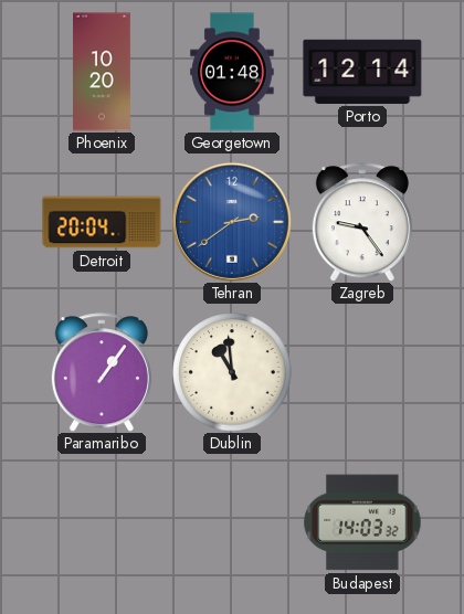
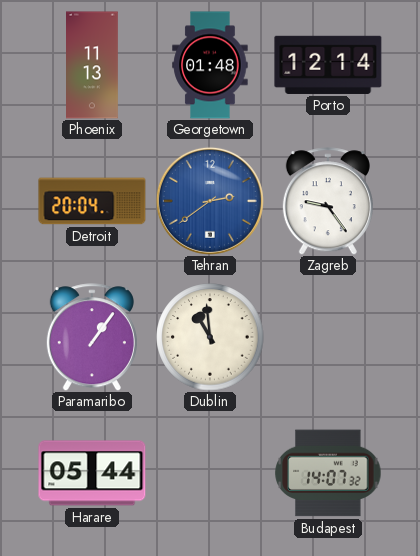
Phoenix: 10:20 -> 11:13 (93, 65)
Harare: none -> 05:44 (92, 473)
Budapest: 14:03 -> 14:07 (328, 473)
